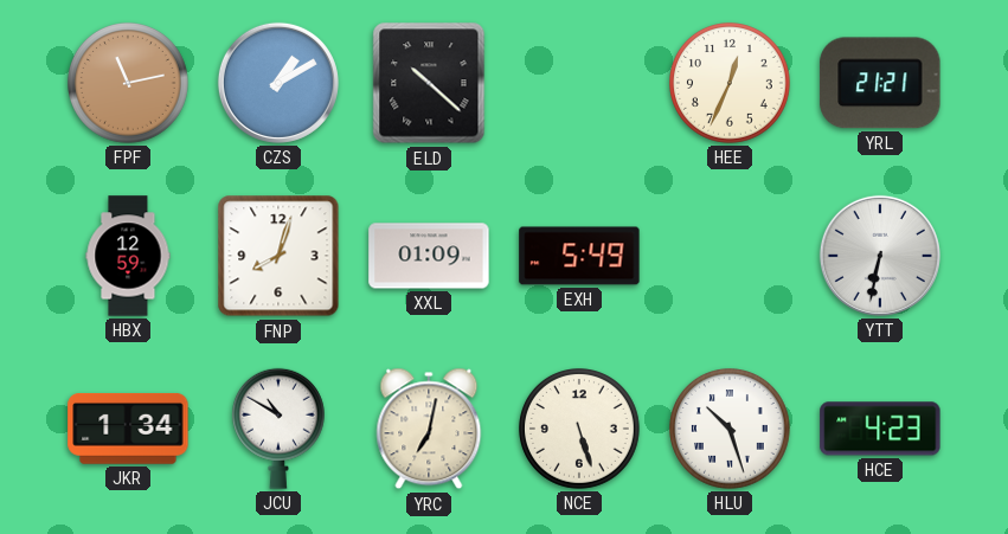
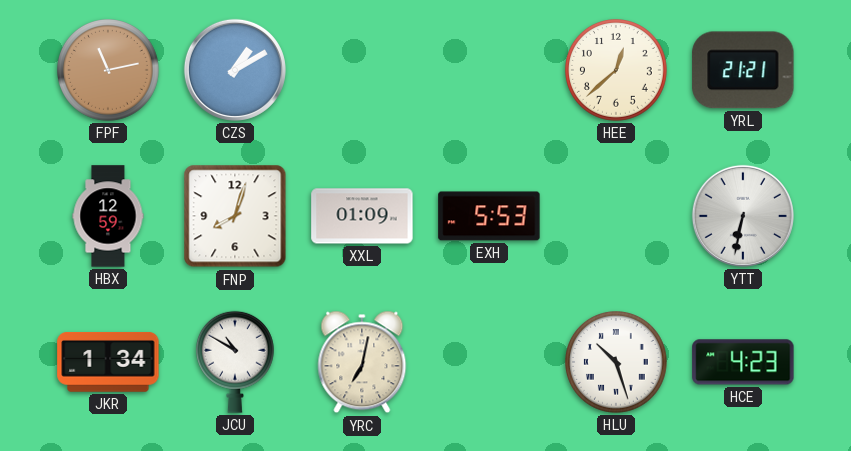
ELD: 10:22 -> none (429, 83)
HEE: 12:34 -> 12:38 (617, 71)
EXH: 5:49 -> 5:53 (489, 216)
NCE: 5:27 -> none (580, 430)
